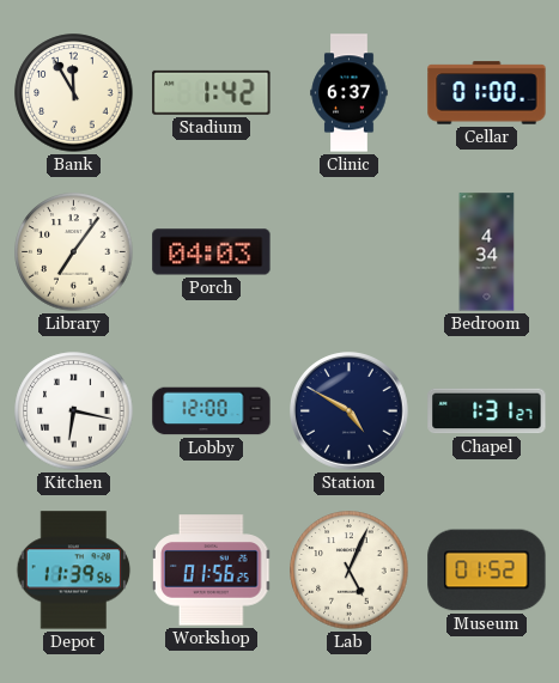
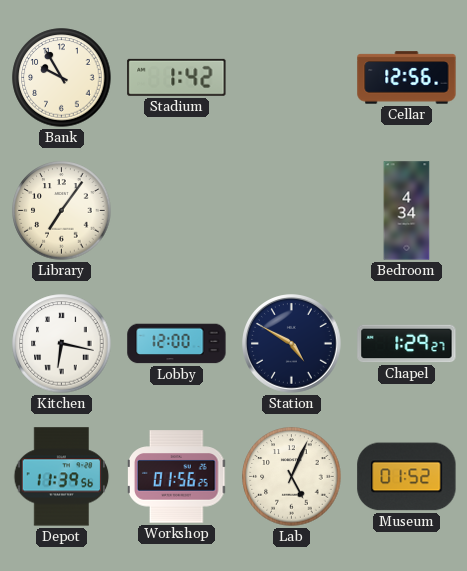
Bank: 11:55 -> 9:55 (62, 78)
Clinic: 6:37 -> none (350, 93)
Cellar: 01:00 -> 12:56 (407, 78)
Porch: 04:03 -> none (212, 252)
Chapel: 1:31 -> 1:29 (407, 344)
